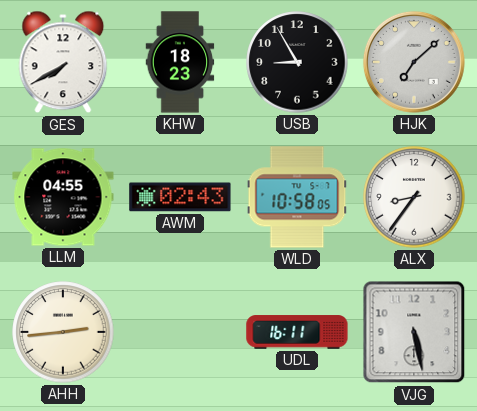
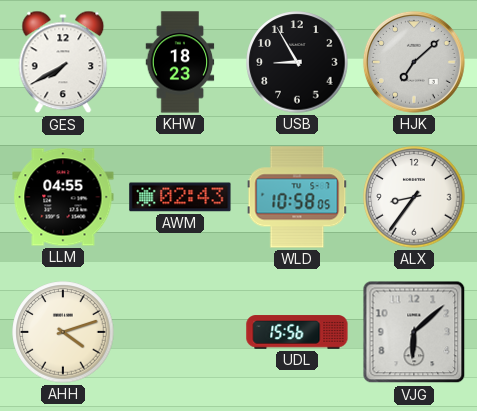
AHH: 2:44 -> 4:12 (63, 332)
UDL: 16:11 -> 15:56 (297, 332)
VJG: 5:28 -> 6:08 (414, 332)
